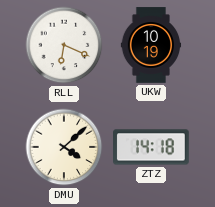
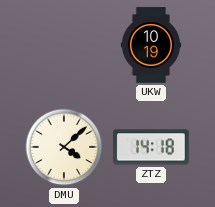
RLL: 6:19 -> none (64, 45)
